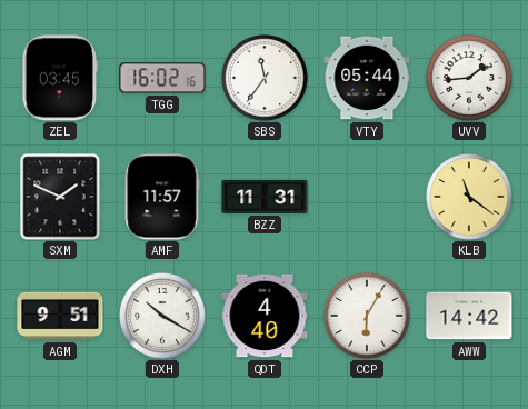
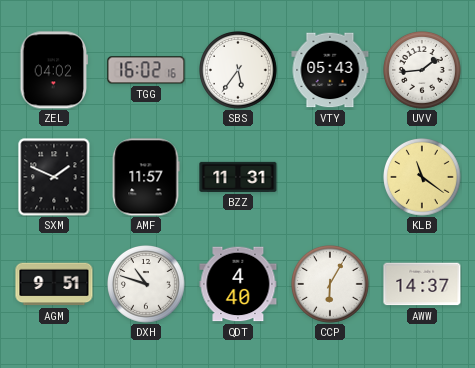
ZEL: 03:45 -> 04:02 (54, 70)
SBS: 11:36 -> 5:36 (239, 71)
VTY: 05:44 -> 05:43 (330, 70)
DXH: 10:20 -> 10:48 (147, 285)
AWW: 14:42 -> 14:37 (422, 284)
